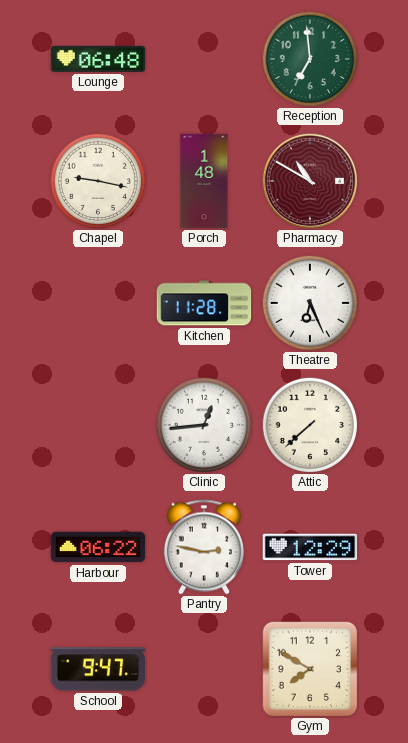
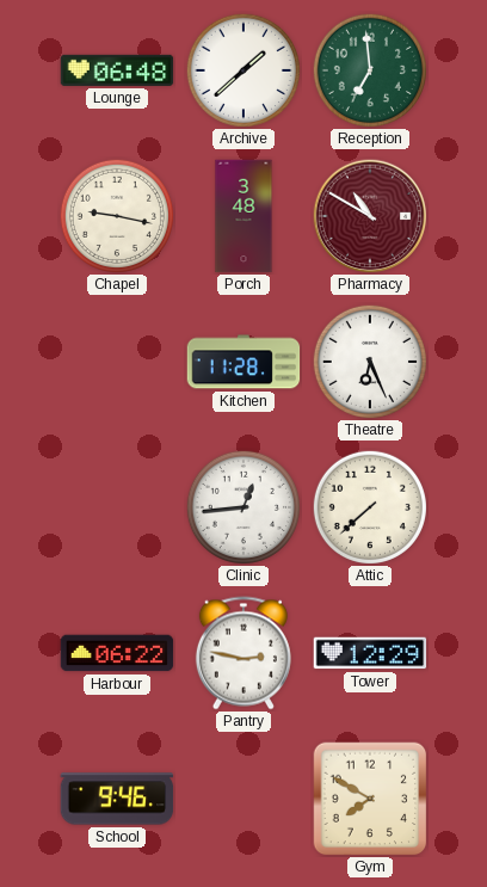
Archive: none -> 1:38 (242, 69)
Porch: 1:48 -> 3:48 (243, 216)
School: 9:47 -> 9:46 (117, 799)
